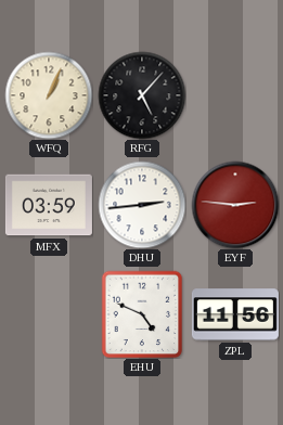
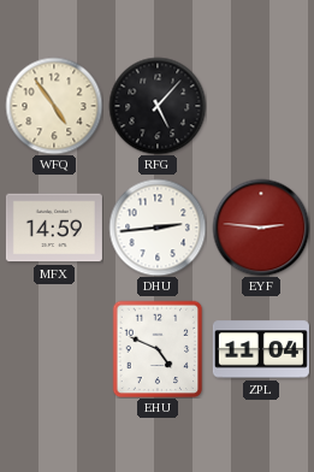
WFQ: 1:04 -> 4:54 (54, 106)
MFX: 03:59 -> 14:59 (54, 228)
ZPL: 11:56 -> 11:04 (261, 349)
